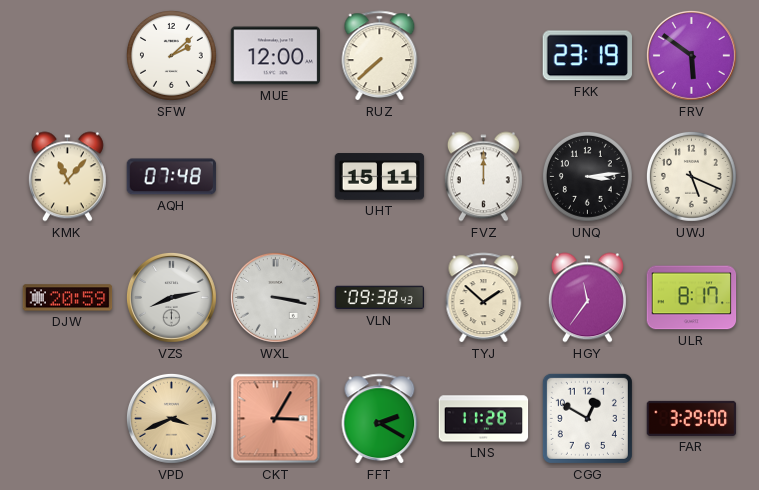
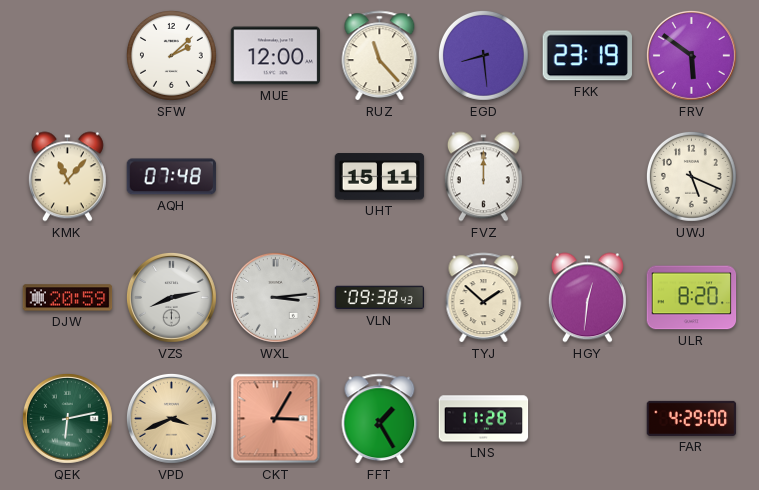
RUZ: 7:38 -> 11:23 (380, 56)
EGD: none -> 8:29 (483, 55)
UNQ: 3:14 -> none (587, 176)
WXL: 3:17 -> 3:14 (275, 297)
HGY: 11:36 -> 12:31 (587, 298)
ULR: 8:17 -> 8:20 (692, 298)
QEK: none -> 6:13 (67, 418)
FFT: 2:20 -> 1:25 (380, 419)
CGG: 12:50 -> none (587, 418)
FAR: 3:29 -> 4:29 (692, 418)
